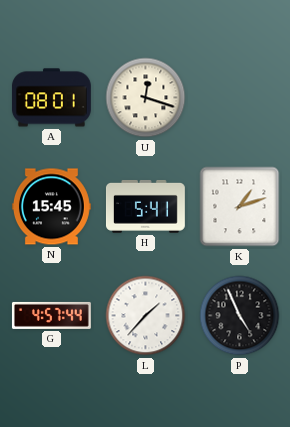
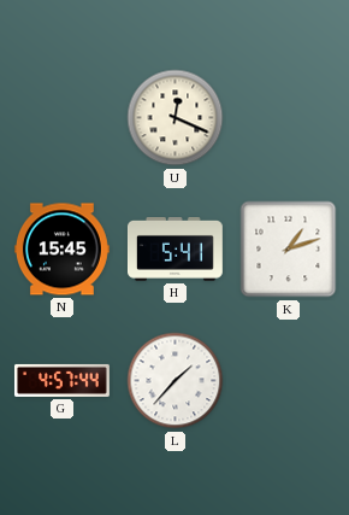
A: 08:01 -> none (51, 98)
U: 12:18 -> 12:19 (176, 118)
P: 4:56 -> none (240, 316)
